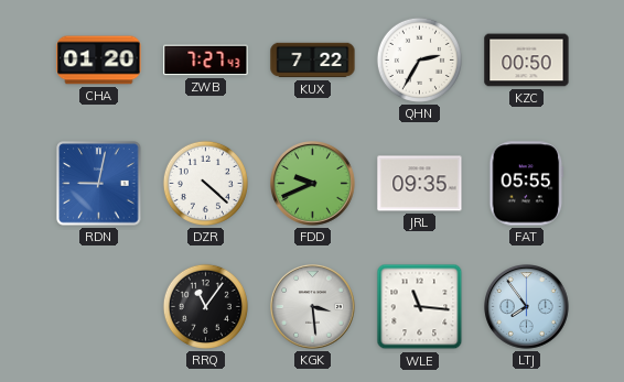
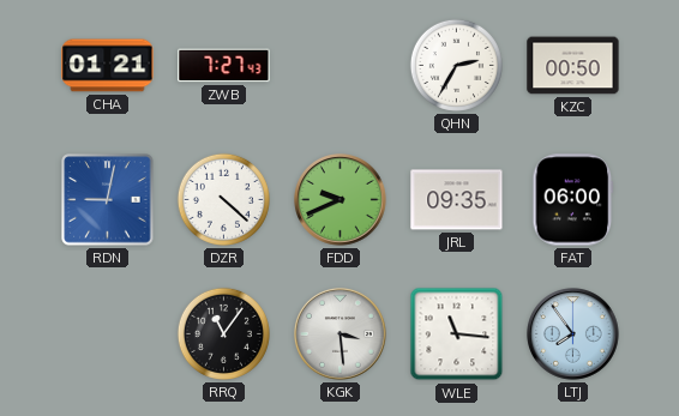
CHA: 01:20 -> 01:21 (108, 66)
KUX: 7:22 -> none (313, 61)
FAT: 05:55 -> 06:00 (573, 200)
